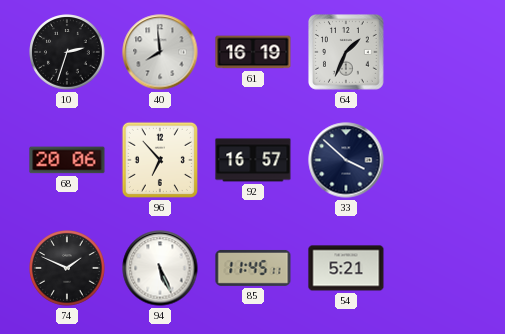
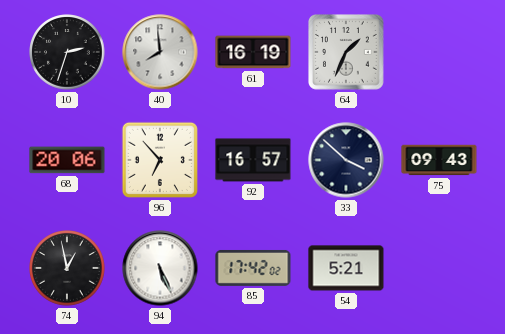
75: none -> 09:43 (439, 160)
74: 1:49 -> 12:58 (67, 268)
85: 11:45 -> 17:42 (253, 268)
